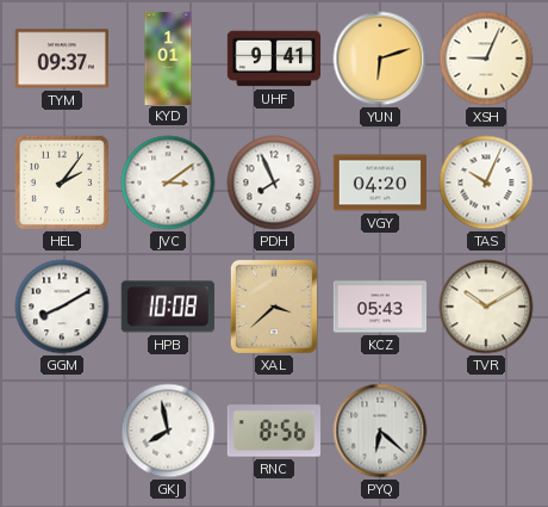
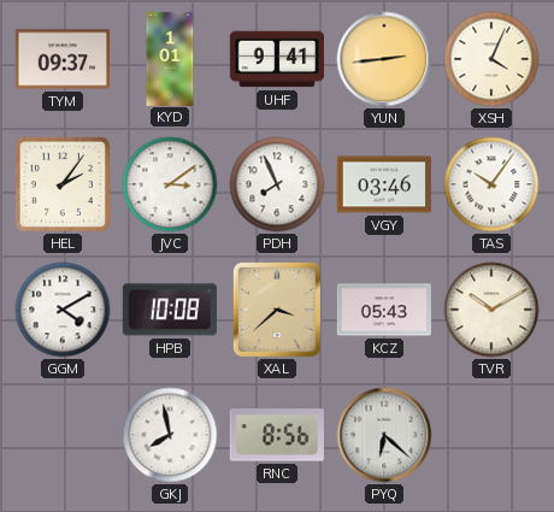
YUN: 6:12 -> 2:44 (384, 59)
XSH: 9:04 -> 4:04 (491, 59)
VGY: 04:20 -> 03:46 (384, 184)
TAS: 10:04 -> 10:06 (491, 184)
GGM: 8:10 -> 4:10 (63, 310)
